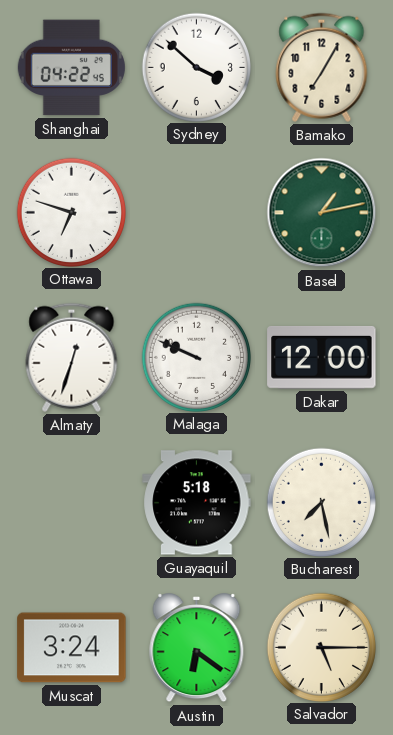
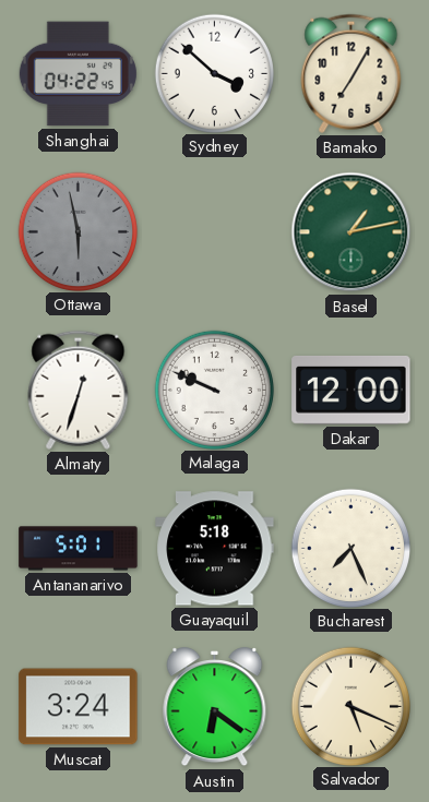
Ottawa: 6:48 -> 5:58 (78, 231)
Ottawa dial: white -> grey (78, 231)
Antananarivo: none -> 5:01 (79, 549)
Bucharest: 7:28 -> 7:26 (350, 548)
Salvador: 5:15 -> 5:19 (350, 706)
